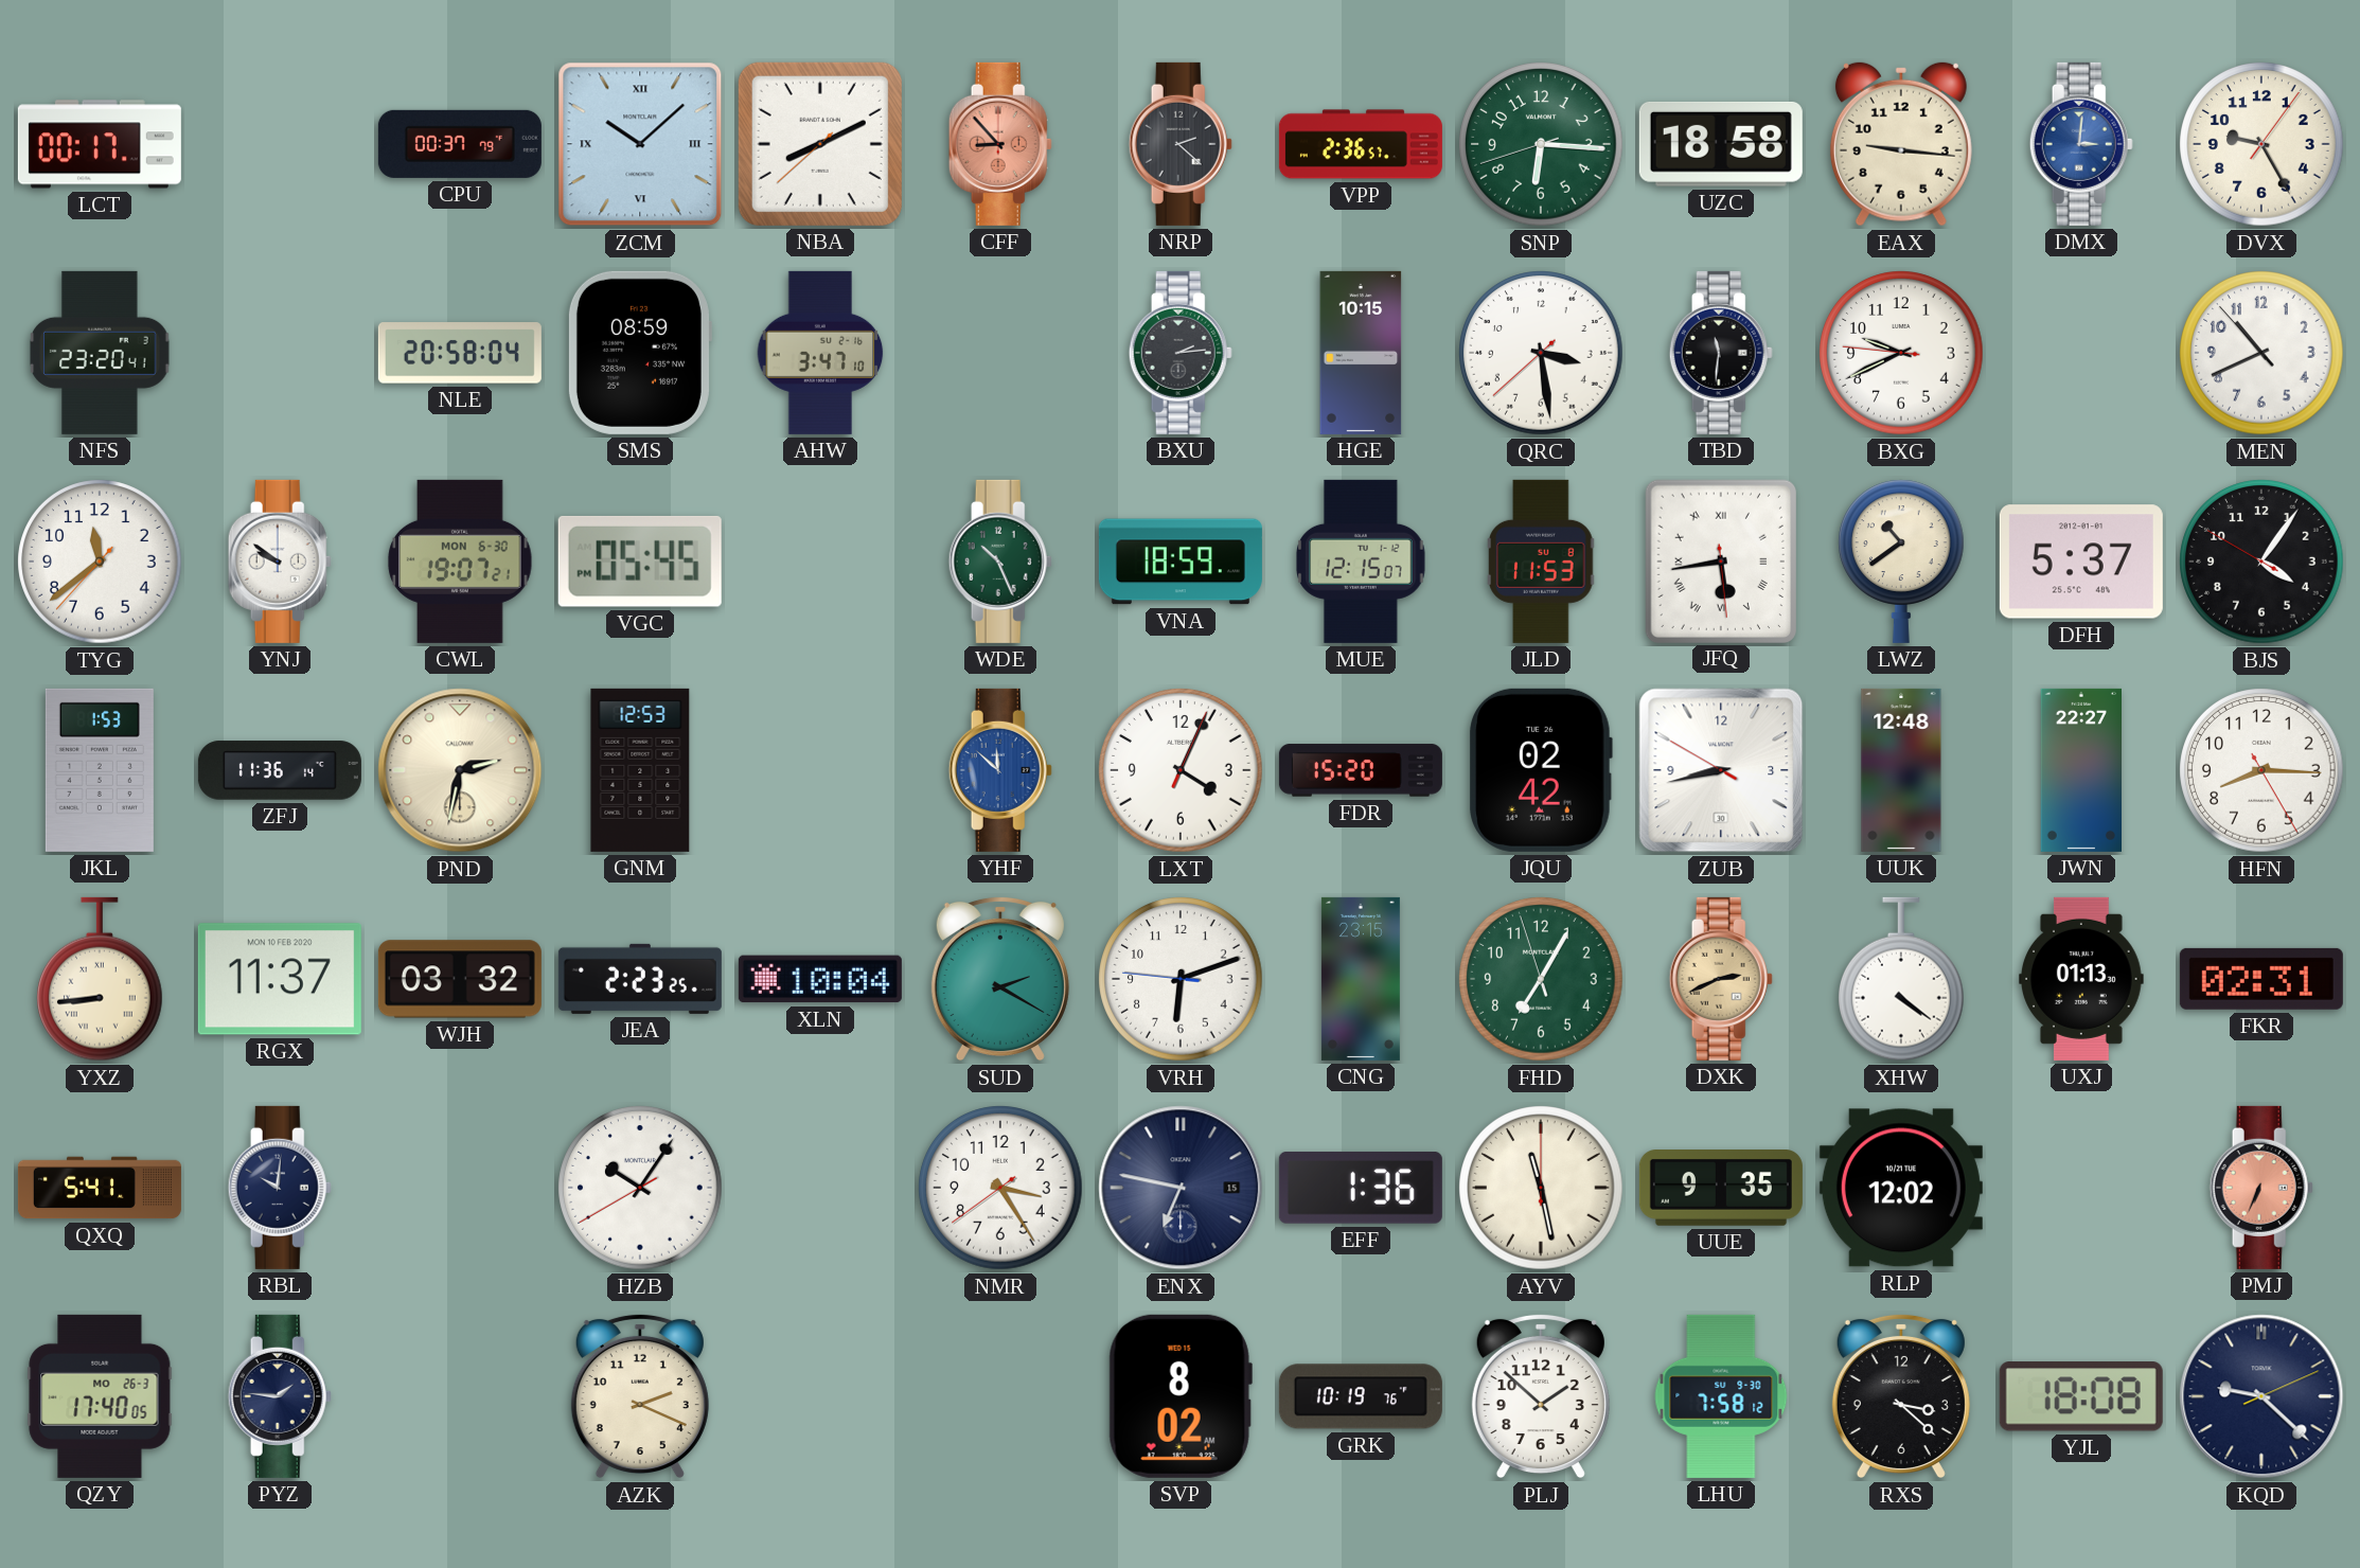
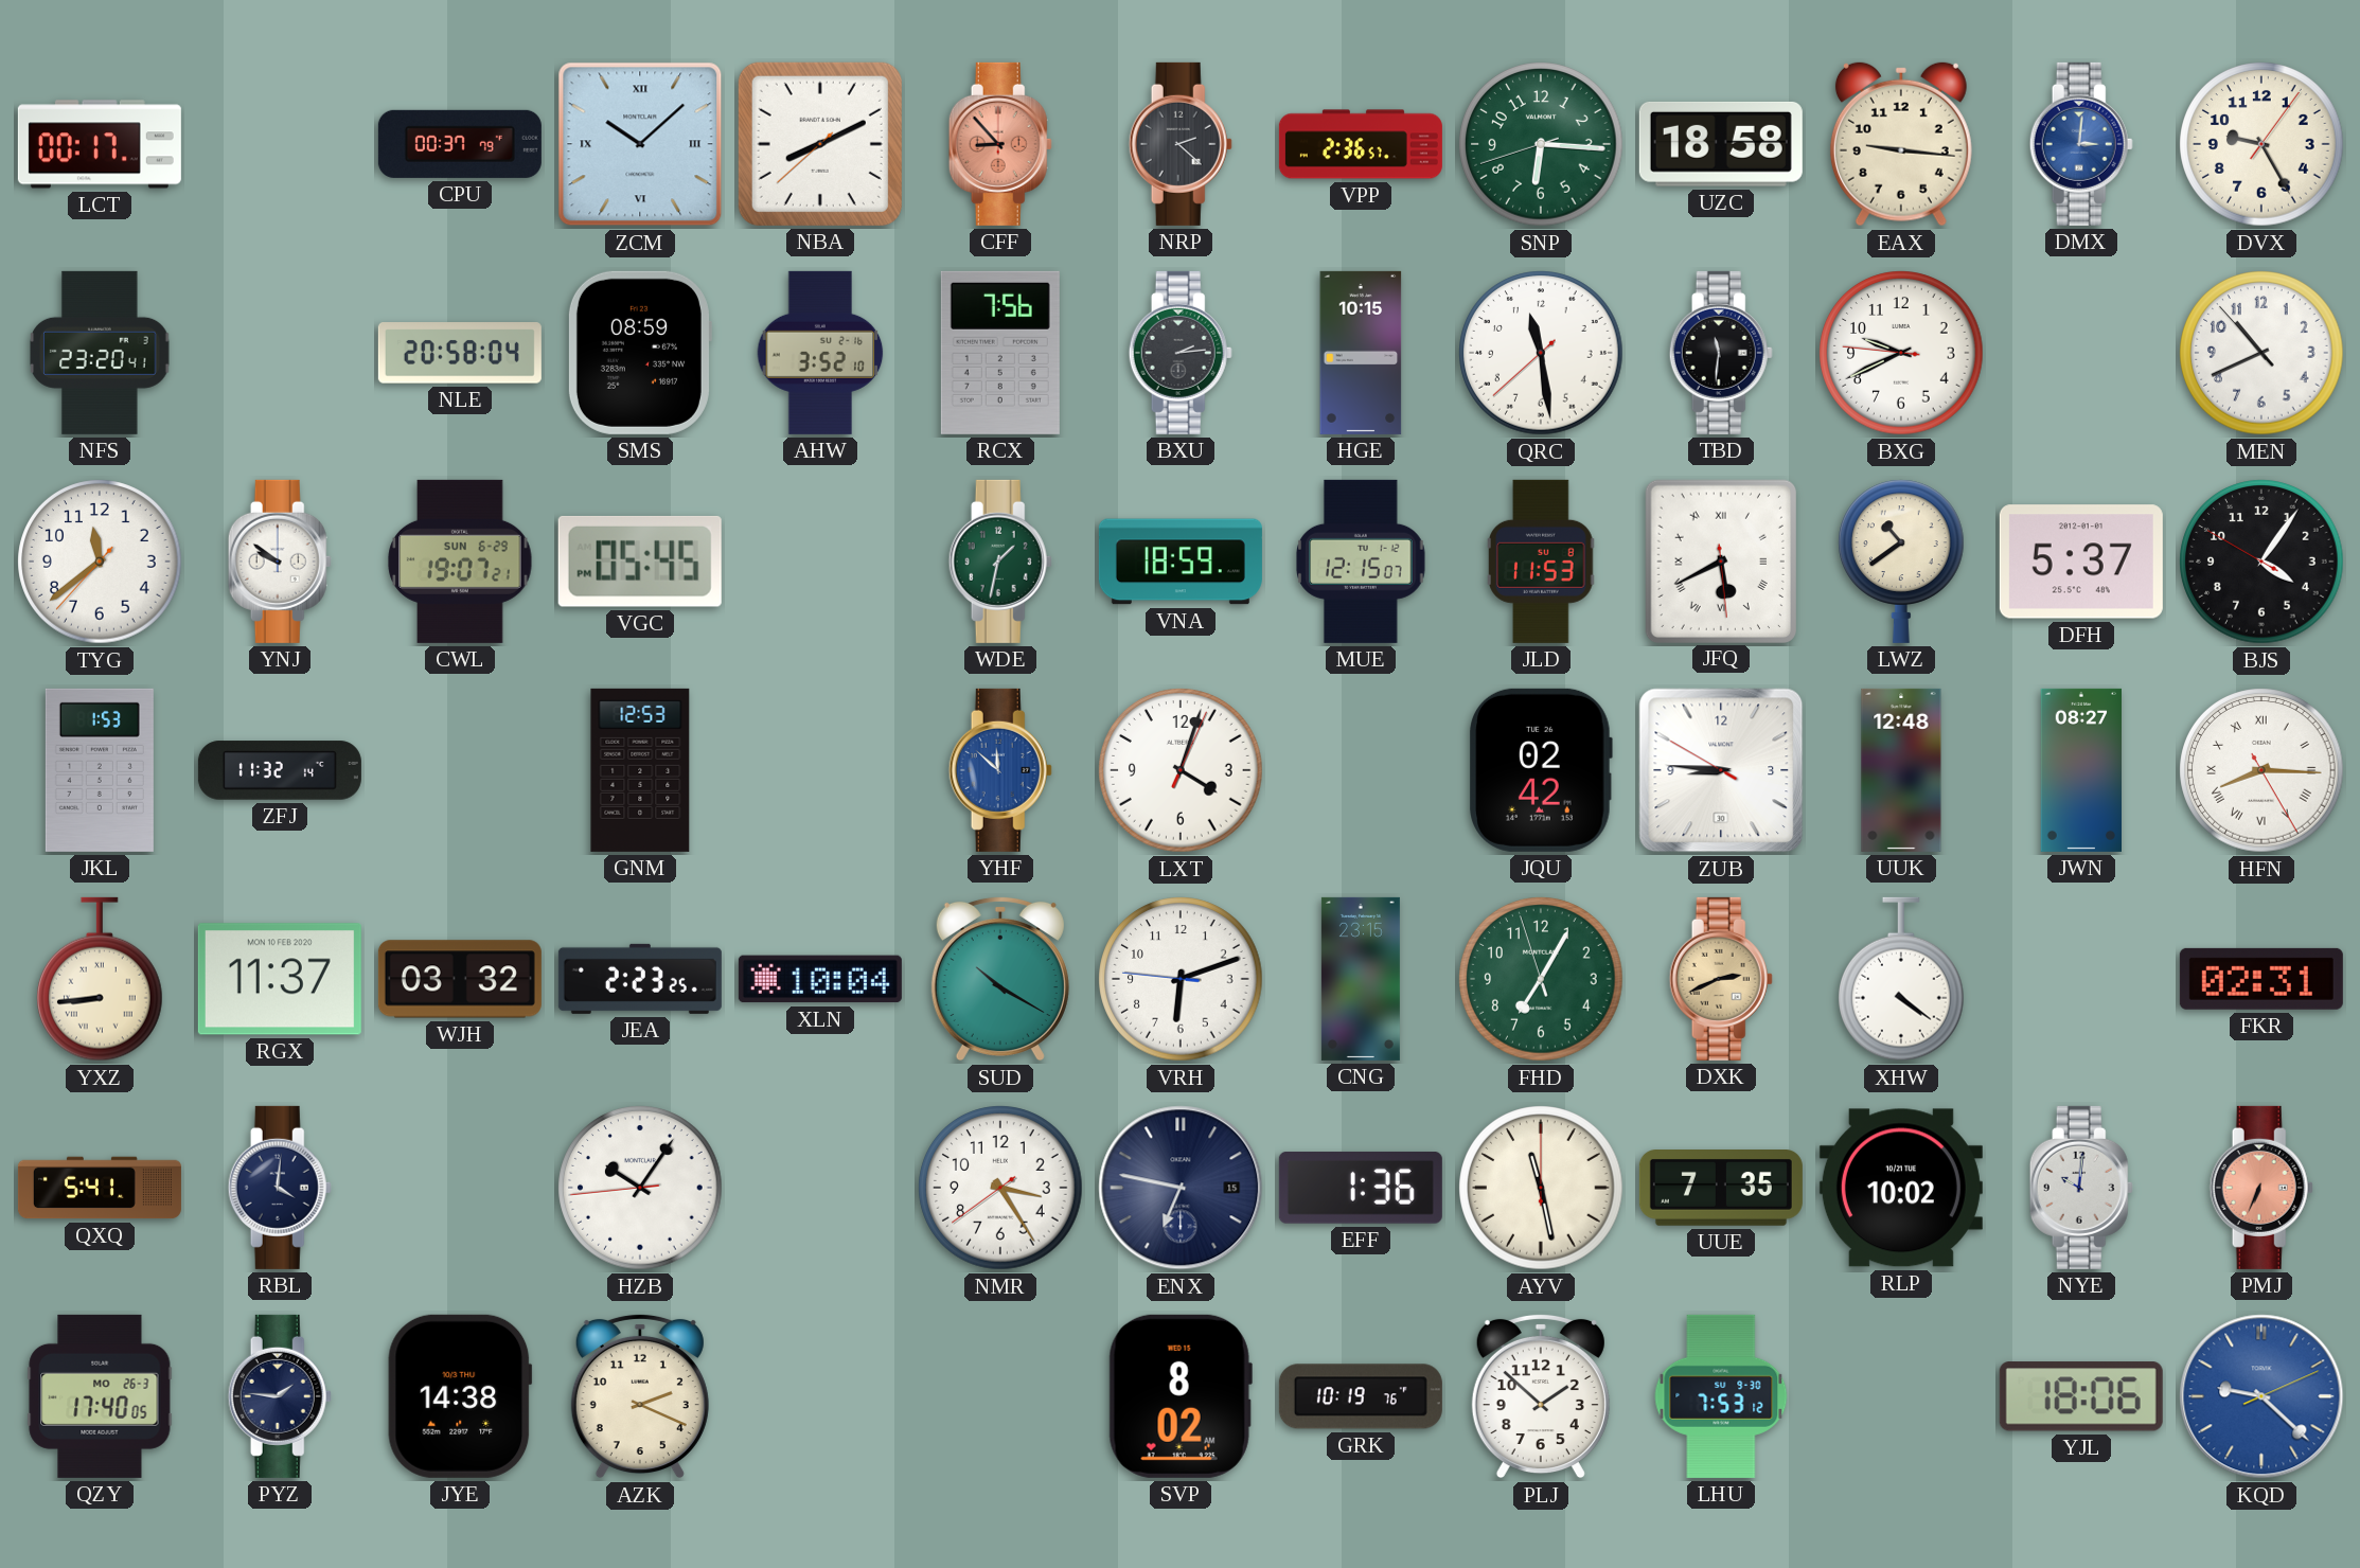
AHW: 3:47 -> 3:52 (820, 353)
RCX: none -> 7:56 (1000, 353)
QRC: 3:28 -> 11:28 (1541, 353)
CWL date: MON 6-30 -> SUN 6-29 (460, 562)
WDE: 10:26 -> 1:32 (1000, 562)
JFQ: 5:43 -> 5:40 (1720, 560)
ZFJ: 11:36 -> 11:32 (280, 770)
PND: 2:32 -> none (460, 770)
LXT: 4:04 -> 4:03 (1181, 770)
FDR: 15:20 -> none (1361, 770)
ZUB: 8:42 -> 8:45 (1721, 770)
JWN: 22:27 -> 08:27 (2080, 770)
HFN numerals: Arabic -> Roman (2261, 770)
SUD: 2:20 -> 10:20 (1000, 979)
UXJ: 01:13 -> none (2082, 979)
RBL: 10:01 -> 4:01 (280, 1188)
HZB: 10:05:40 -> 10:05:44 (640, 1188)
UUE: 9:35 -> 7:35 (1721, 1189)
RLP: 12:02 -> 10:02 (1901, 1188)
NYE: none -> 10:01 (2081, 1188)
JYE: none -> 14:38 (460, 1396)
LHU: 7:58 -> 7:53 (1721, 1396)
RXS: 3:22 -> none (1901, 1396)
YJL: 18:08 -> 18:06 (2081, 1396)
KQD dial: navy -> blue (2261, 1396)
